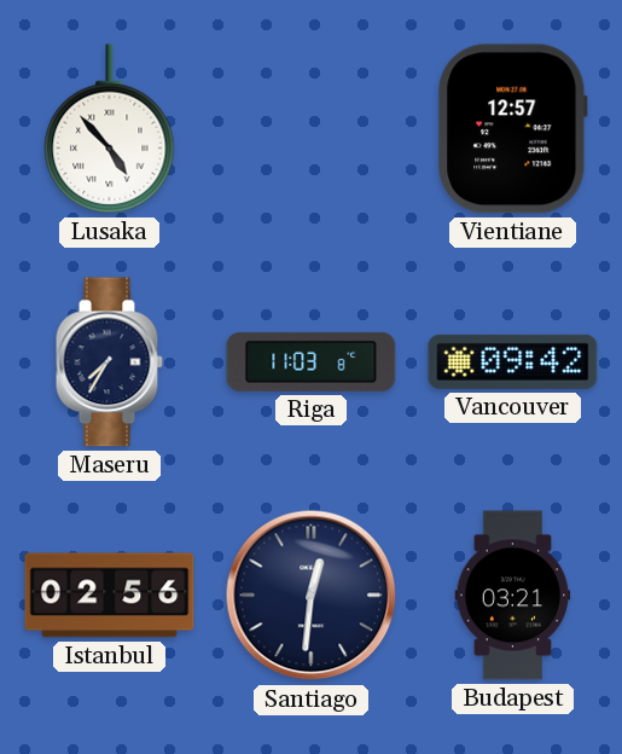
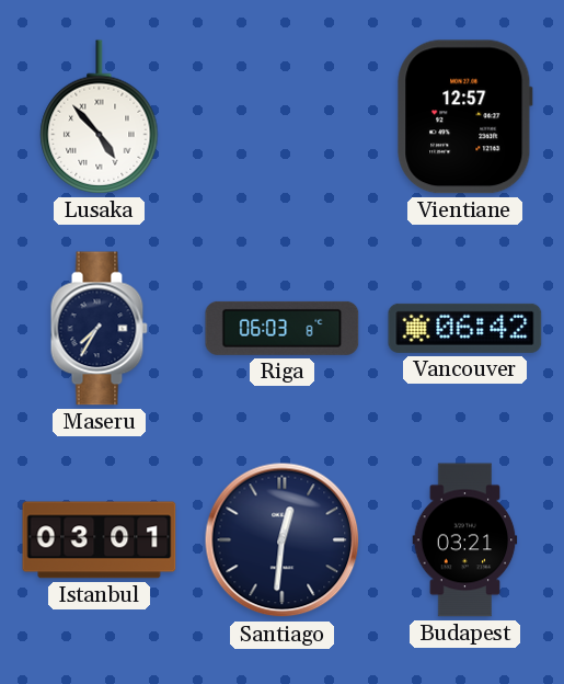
Riga: 11:03 -> 06:03 (283, 328)
Vancouver: 09:42 -> 06:42 (465, 328)
Istanbul: 02:56 -> 03:01 (100, 540)
